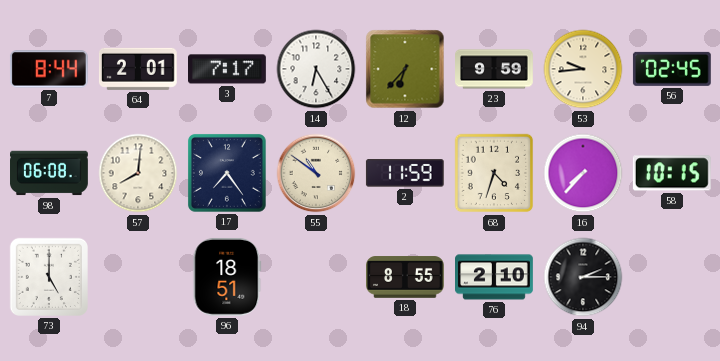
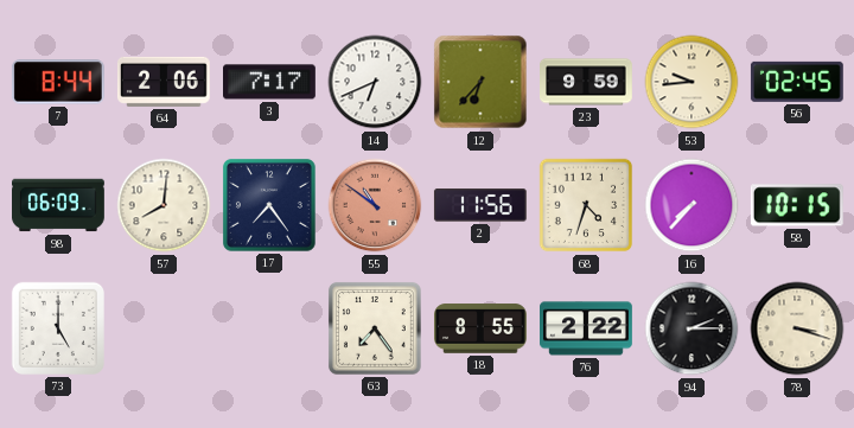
64: 2:01 -> 2:06 (164, 82)
14: 6:25 -> 6:41 (375, 82)
98: 06:08 -> 06:09 (59, 205)
55 dial: cream -> salmon (375, 205)
2: 11:59 -> 11:56 (480, 205)
96: 18:51 -> none (227, 277)
63: none -> 7:24 (375, 328)
76: 2:10 -> 2:22 (587, 328)
78: none -> 3:18 (797, 328)
